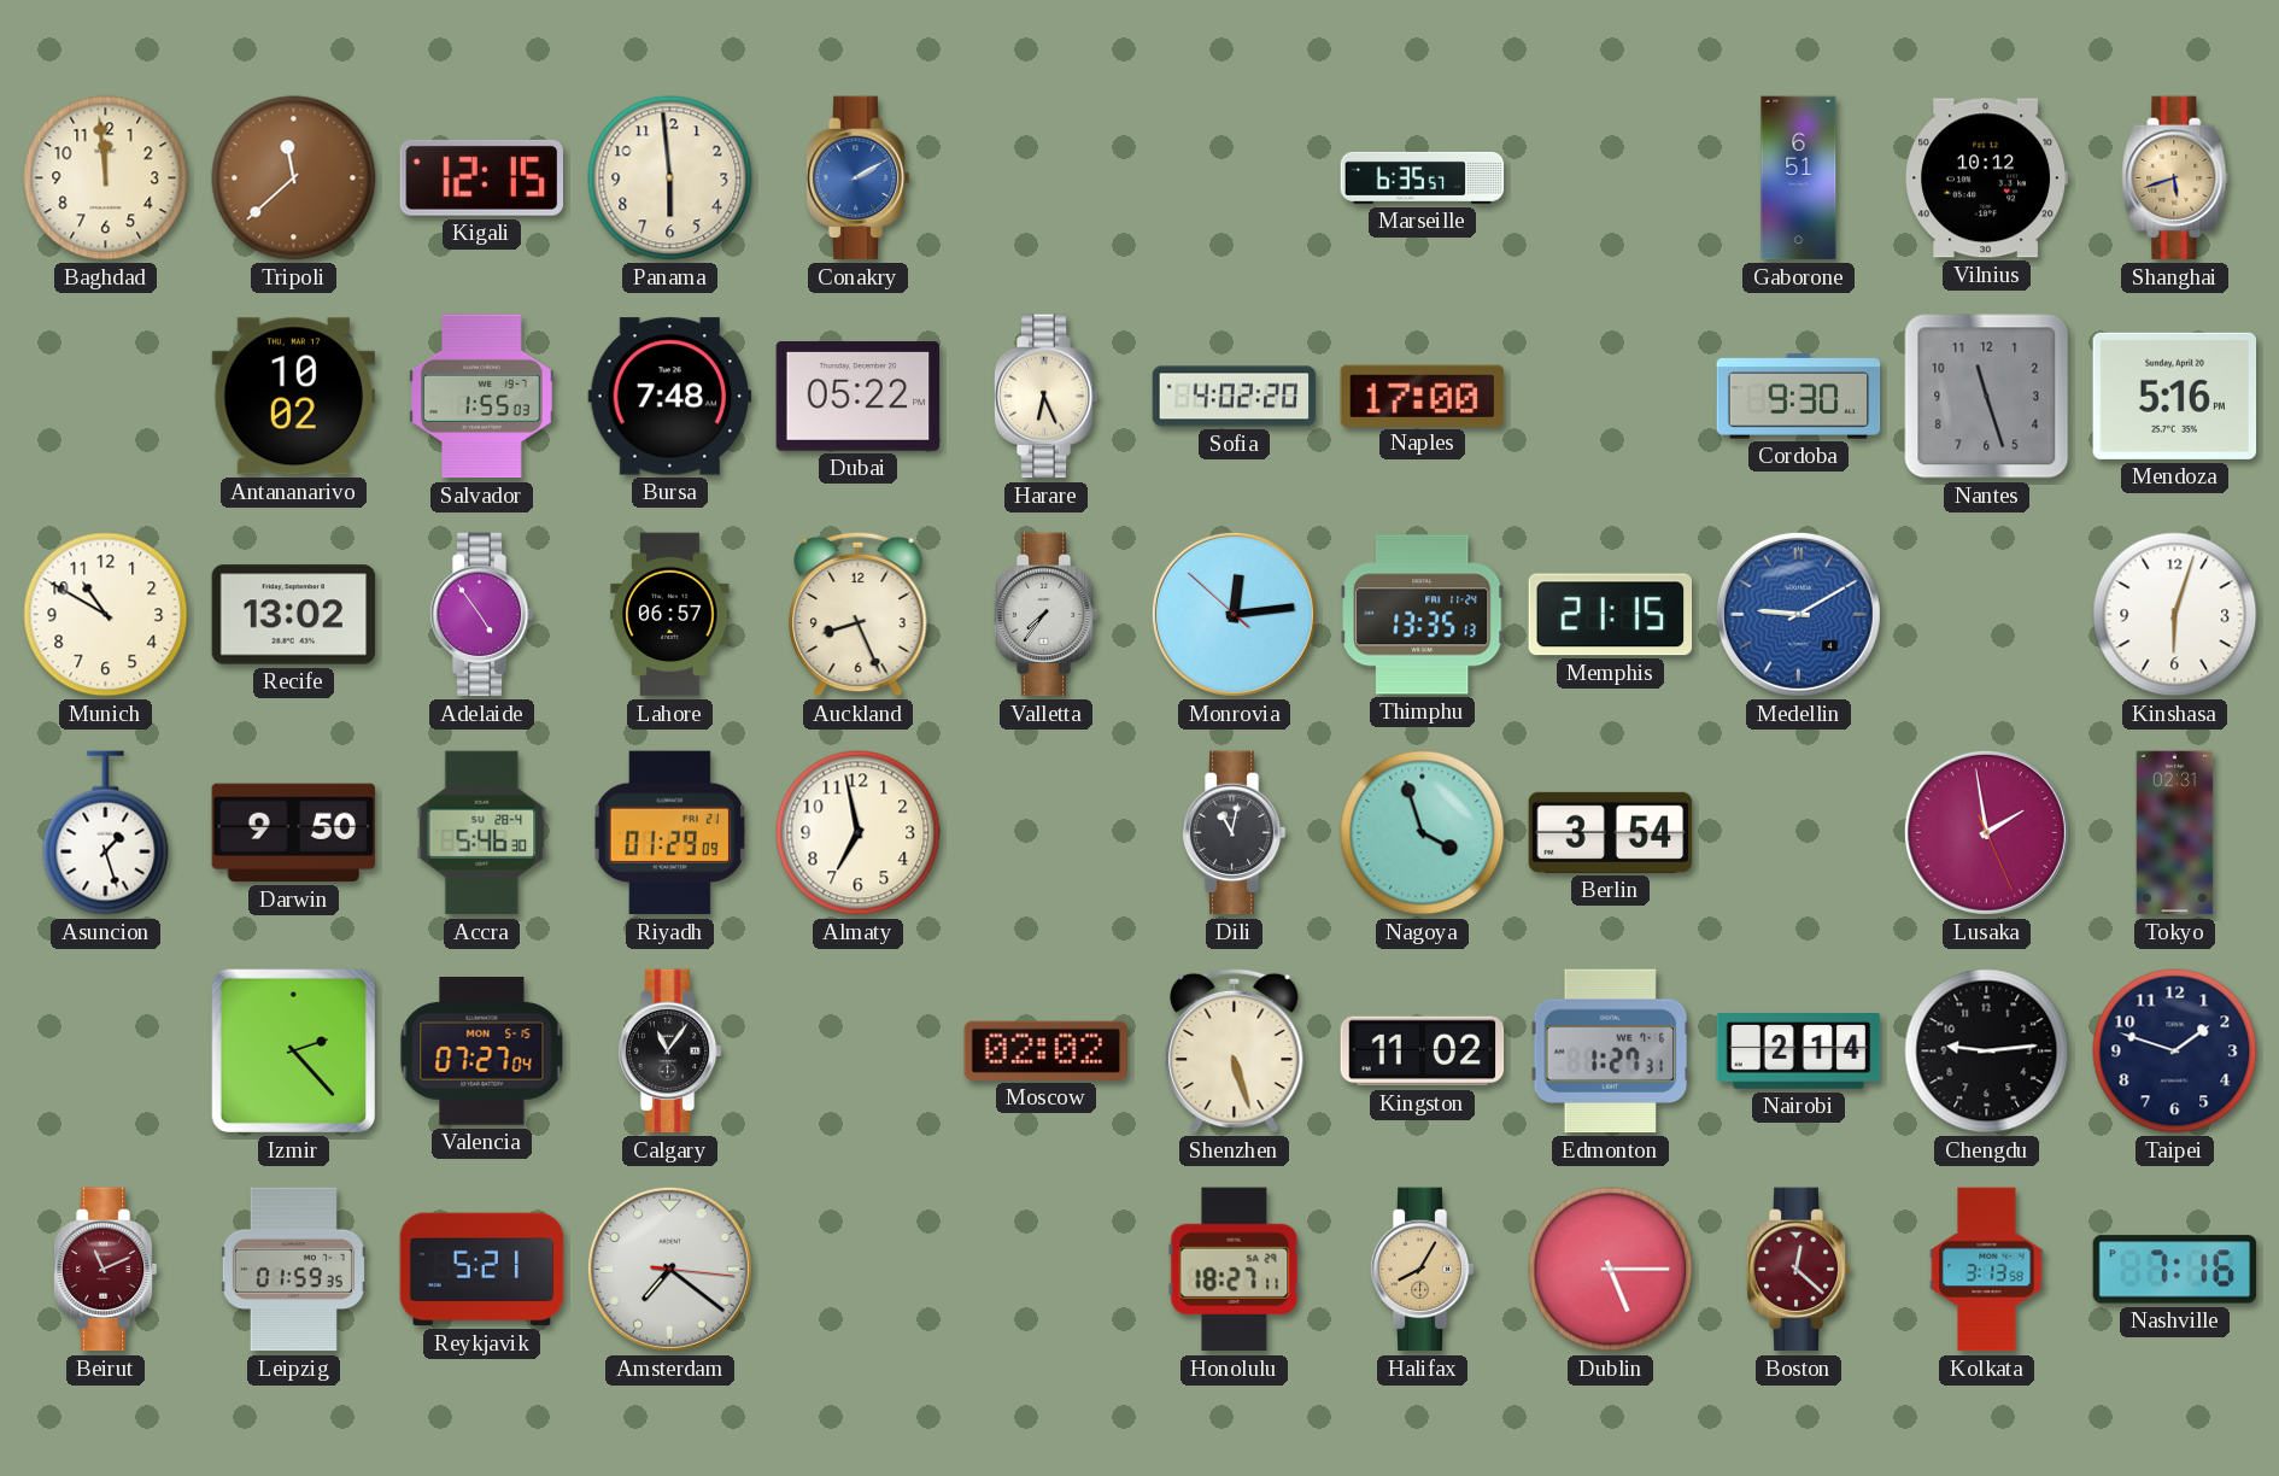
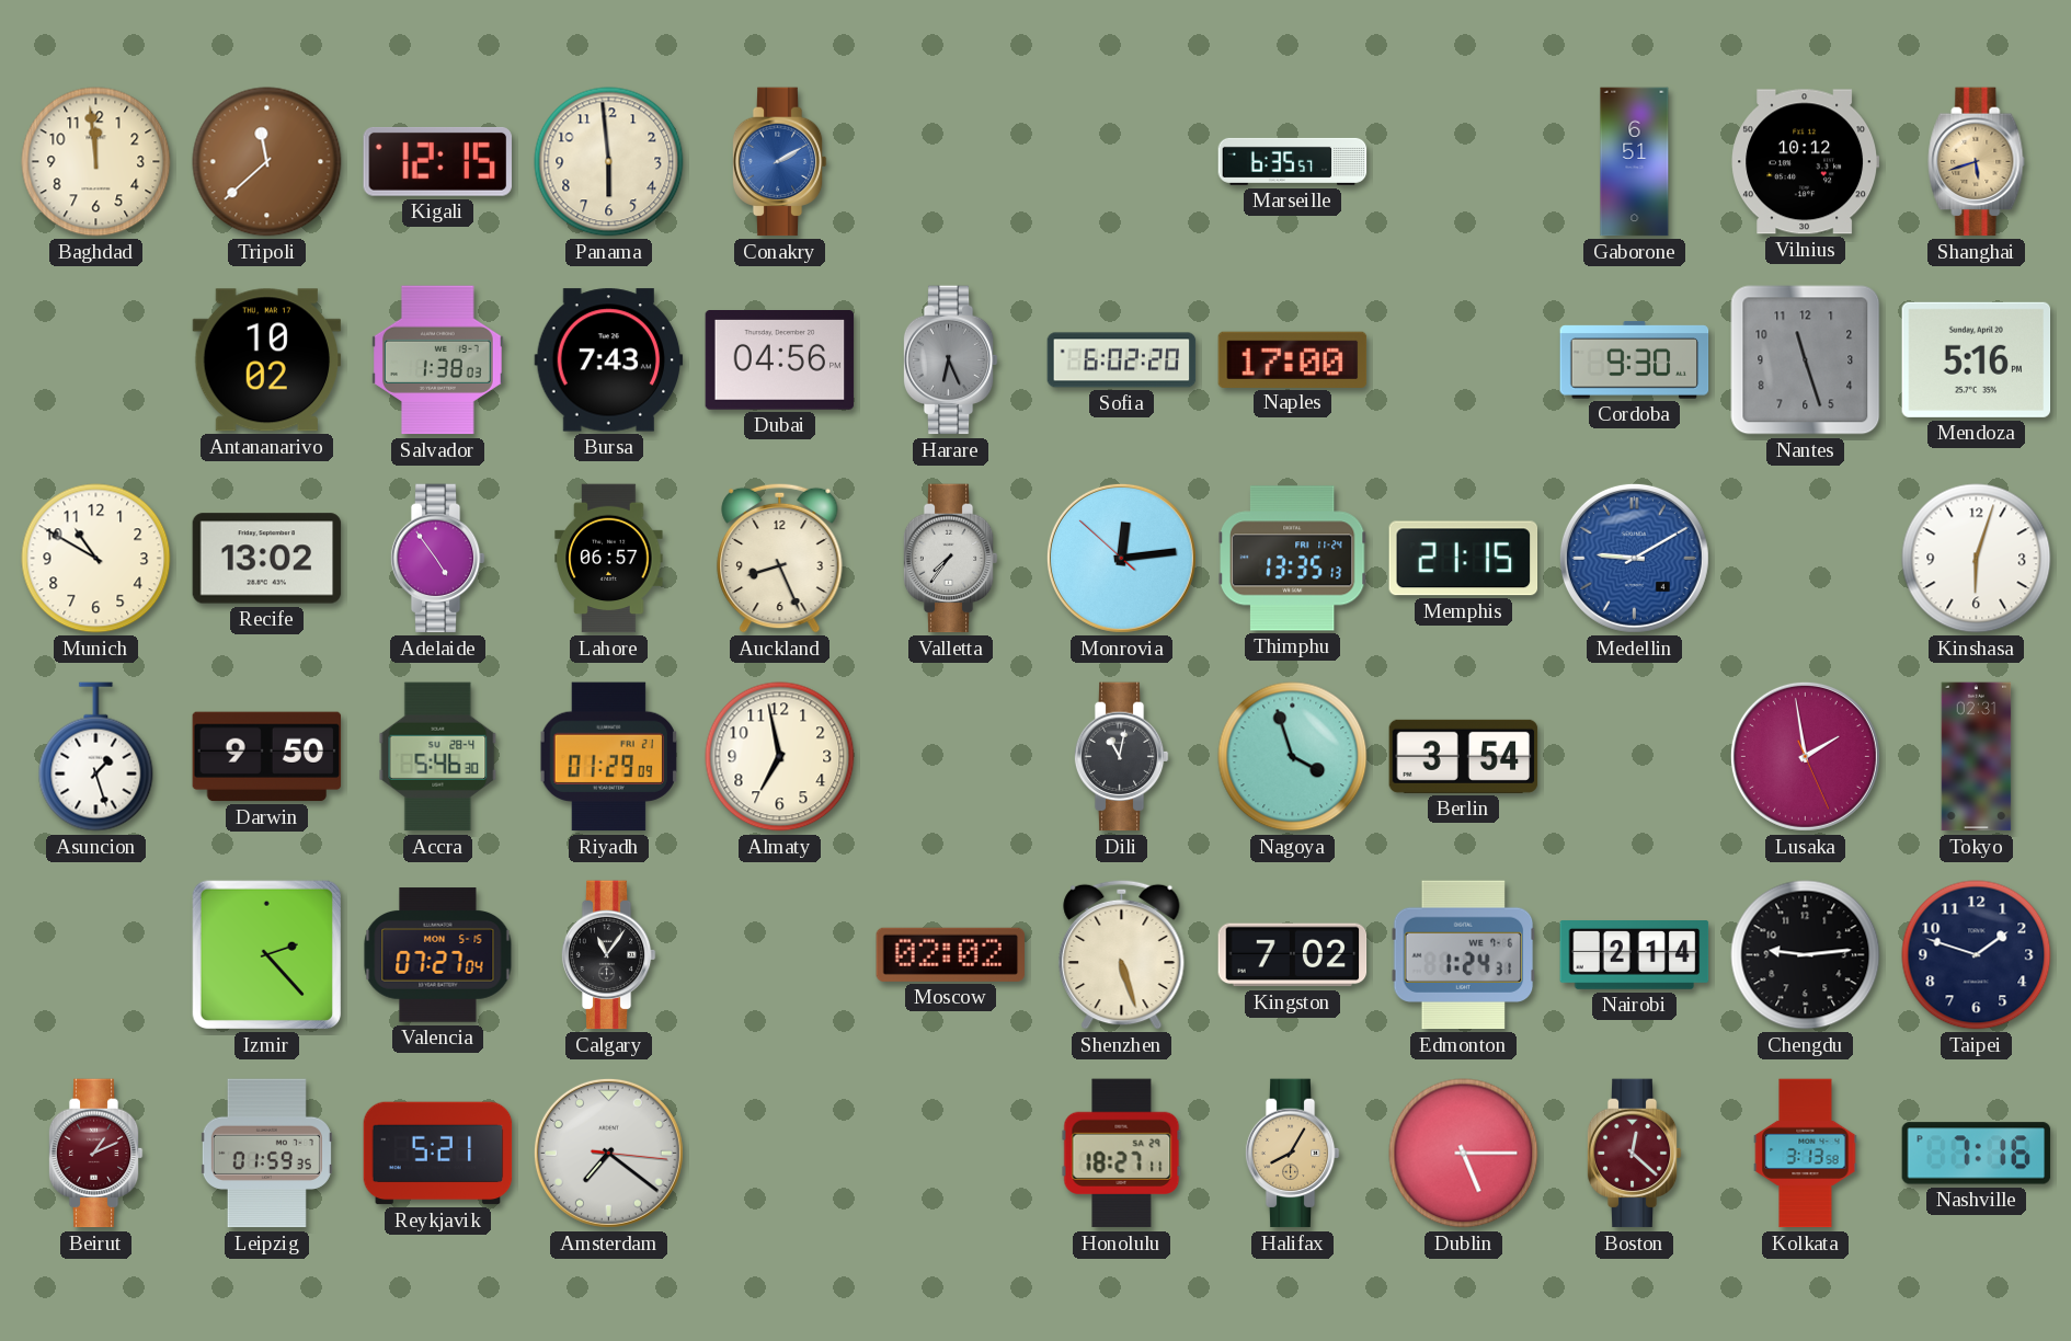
Salvador: 1:55 -> 1:38 (438, 360)
Bursa: 7:48 -> 7:43 (609, 360)
Dubai: 05:22 -> 04:56 (780, 360)
Harare dial: cream -> grey (950, 360)
Sofia: 4:02 -> 6:02 (1122, 360)
Kingston: 11:02 -> 7:02 (1293, 955)
Edmonton: 1:27 -> 1:24 (1464, 955)
Beirut: 11:11 -> 1:11 (95, 1154)
